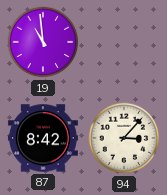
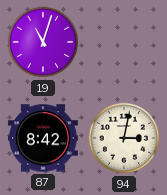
19: 10:59 -> 11:03 (43, 42)
94: 3:07 -> 3:02 (124, 138)
